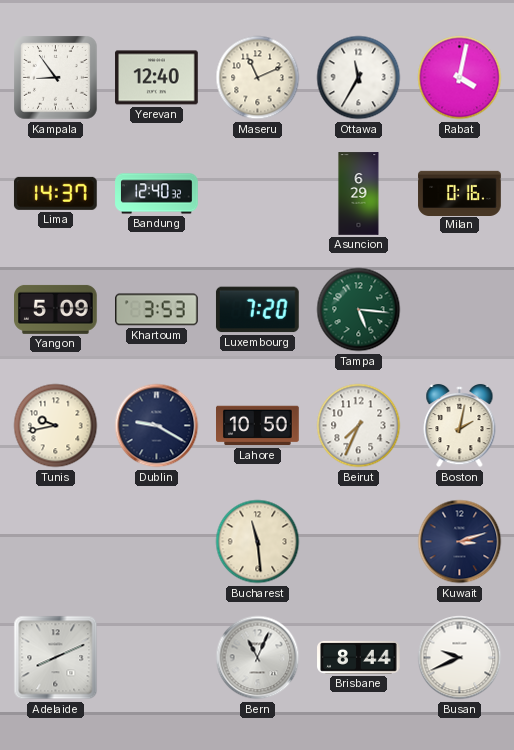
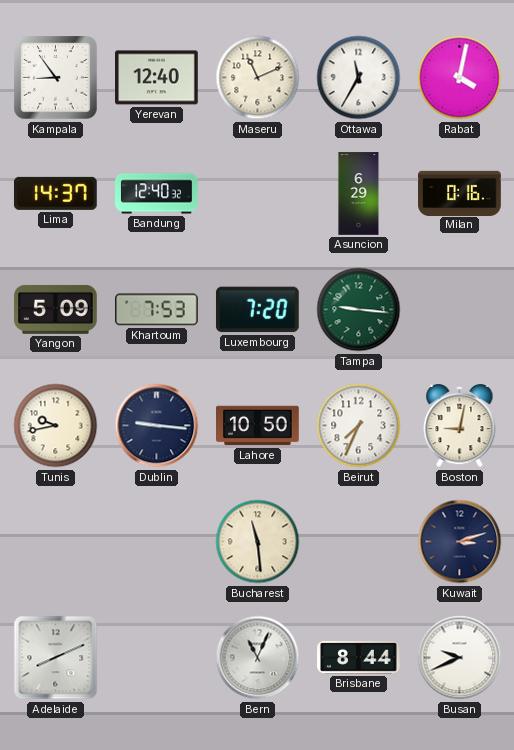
Khartoum: 3:53 -> 7:53 (157, 310)
Tampa: 5:16 -> 9:16 (359, 310)
Dublin: 9:20 -> 9:16 (157, 426)
Boston: 2:02 -> 9:02 (460, 426)
